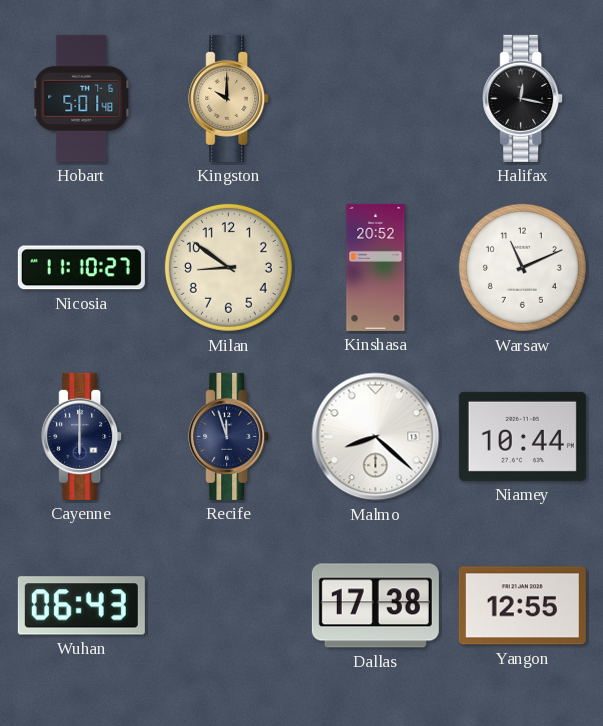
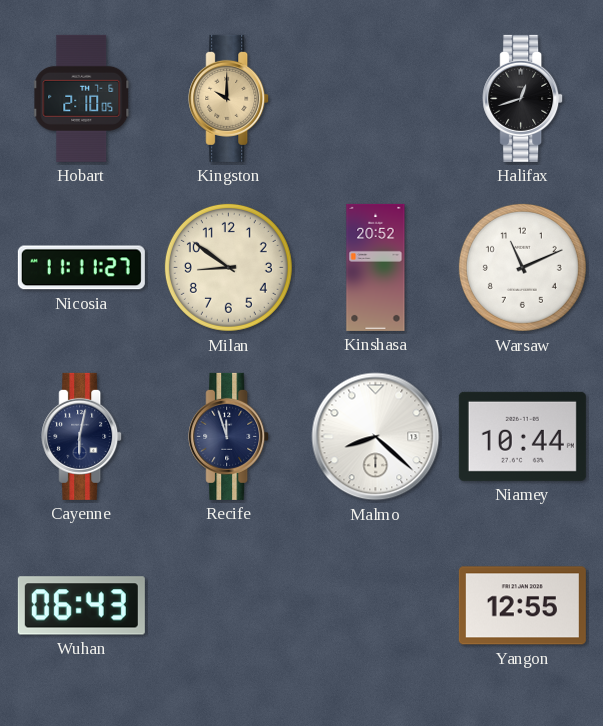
Hobart: 5:01 -> 2:10 (82, 98)
Halifax: 12:17 -> 12:42 (523, 98)
Nicosia: 11:10 -> 11:11 (81, 268)
Cayenne: 6:00 -> 6:02 (82, 436)
Dallas: 17:38 -> none (375, 606)
